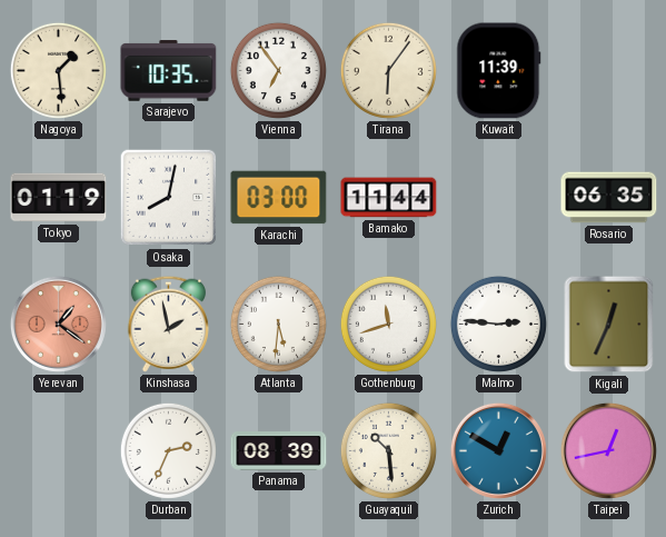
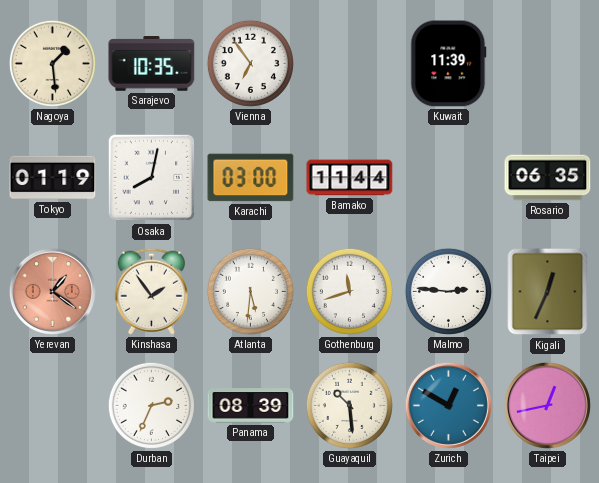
Tirana: 6:06 -> none (388, 70)
Kinshasa: 1:58 -> 1:54 (151, 291)
